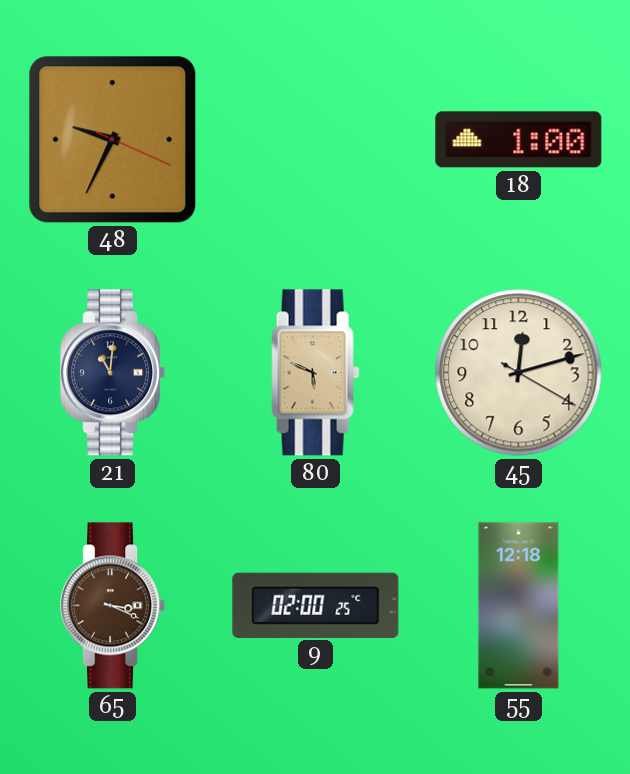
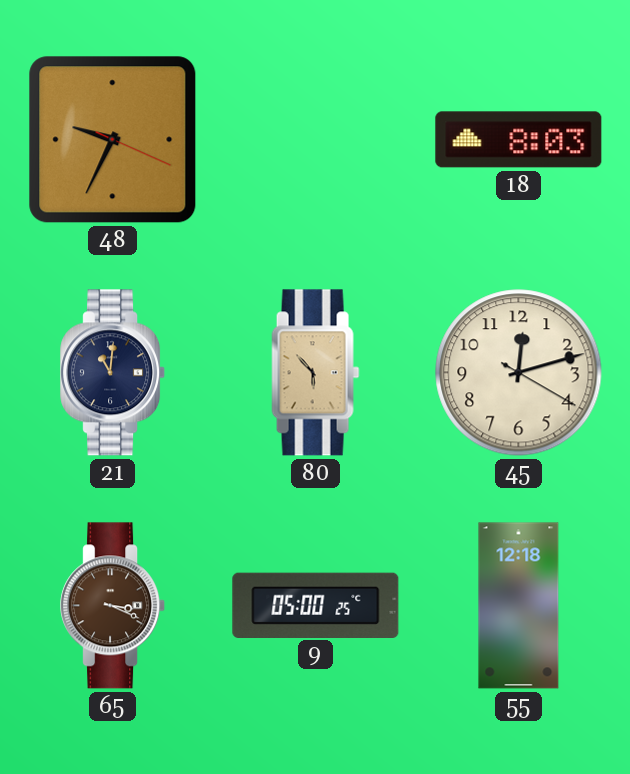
18: 1:00 -> 8:03 (519, 140)
80: 5:49 -> 5:53 (316, 373)
9: 02:00 -> 05:00 (316, 605)
